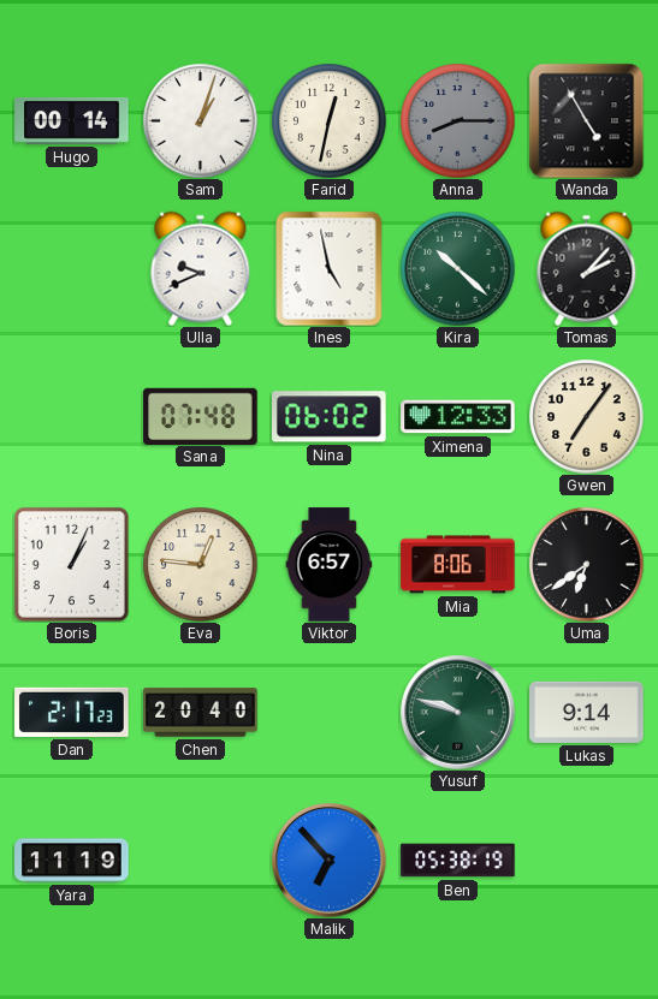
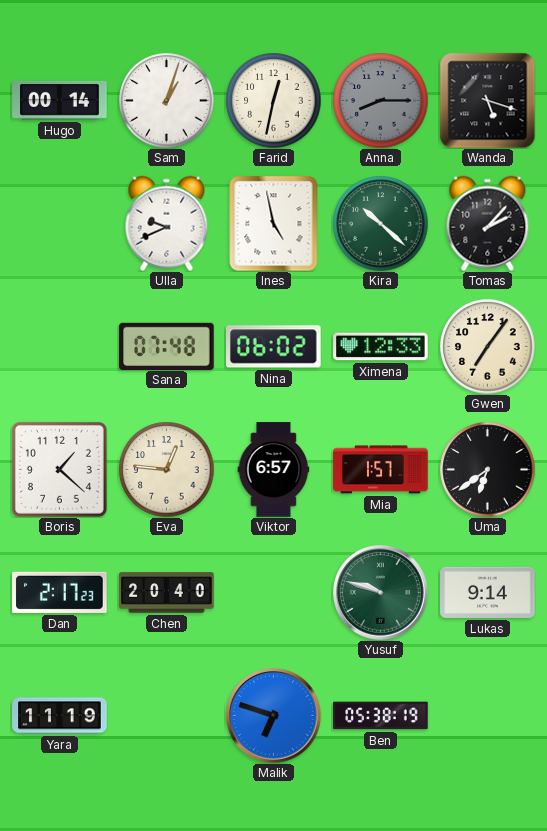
Wanda: 4:55 -> 5:18 (487, 100)
Boris: 1:04 -> 1:22 (59, 469)
Mia: 8:06 -> 1:57 (381, 470)
Malik: 6:53 -> 6:48 (274, 716)
